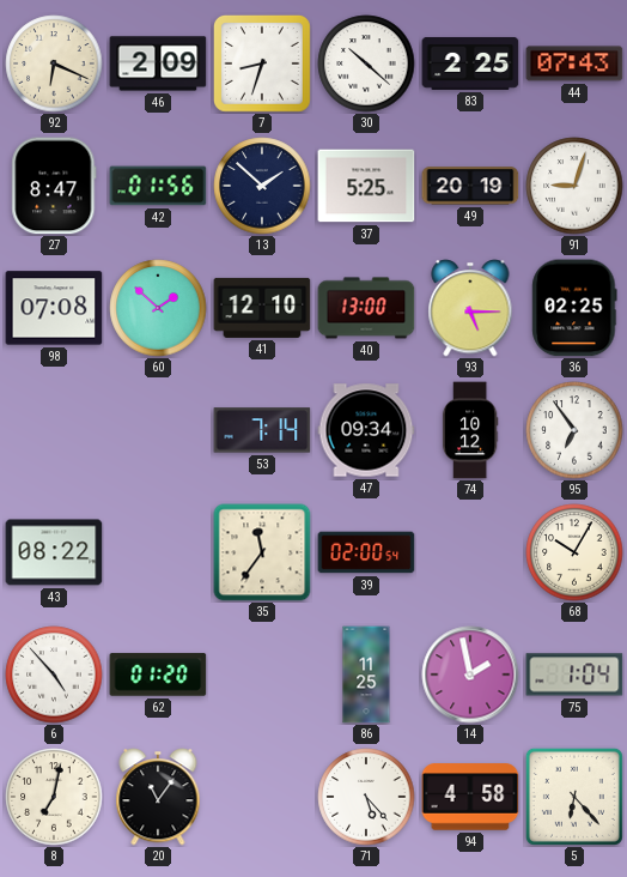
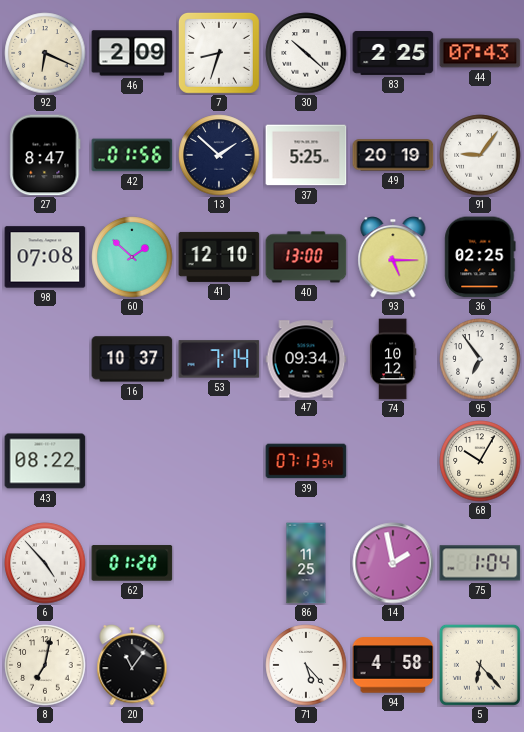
91: 9:03 -> 9:06 (480, 155)
16: none -> 10:37 (132, 359)
35: 11:36 -> none (262, 552)
39: 02:00 -> 07:13 (306, 461)
